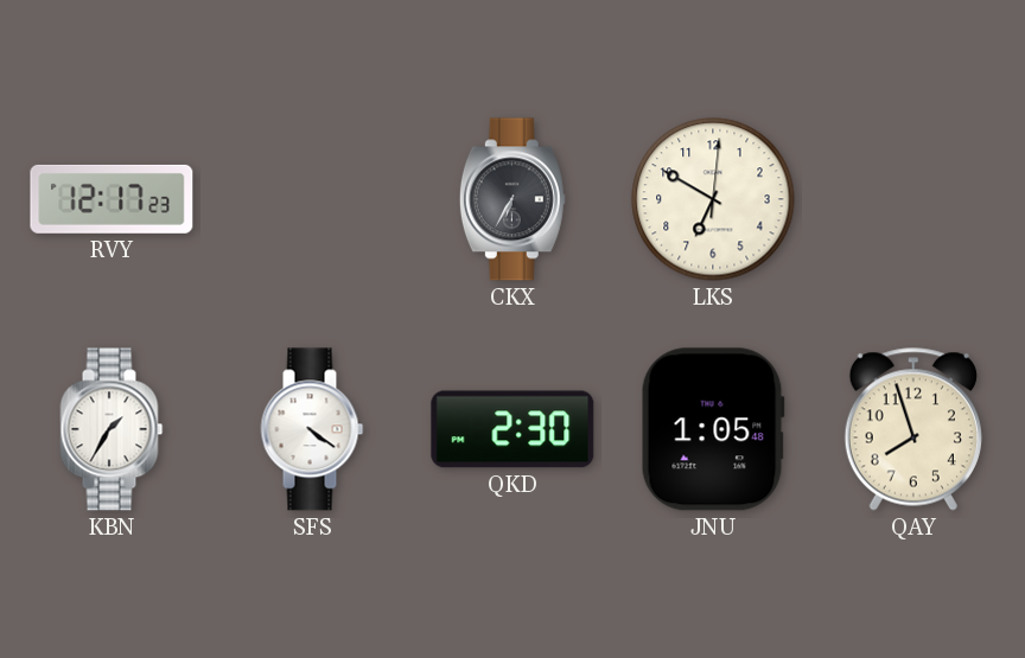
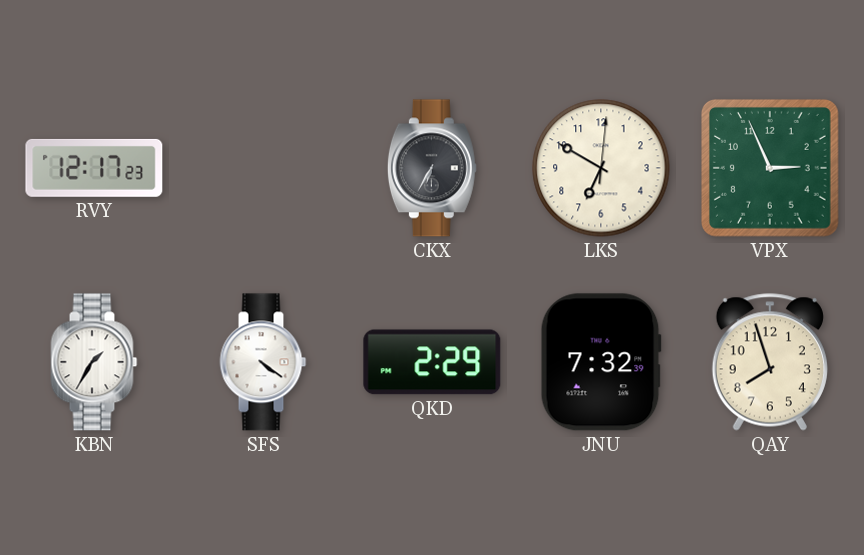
VPX: none -> 2:56 (770, 168)
QKD: 2:30 -> 2:29 (432, 362)
JNU: 1:05 -> 7:32 (601, 362)
